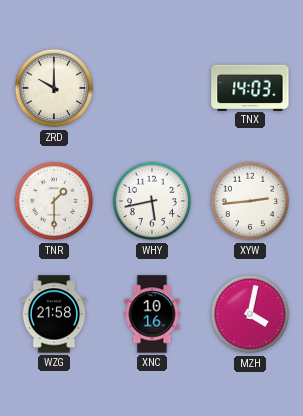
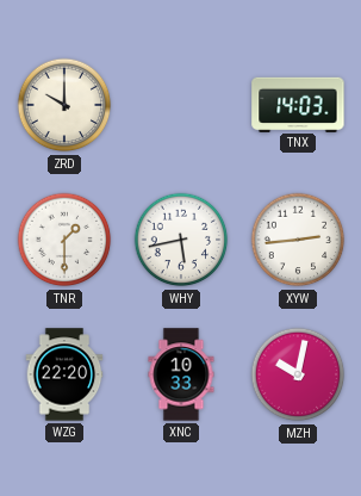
WZG: 21:58 -> 22:20 (64, 374)
XNC: 10:16 -> 10:33 (181, 374)
MZH: 4:02 -> 10:02 (298, 374)
